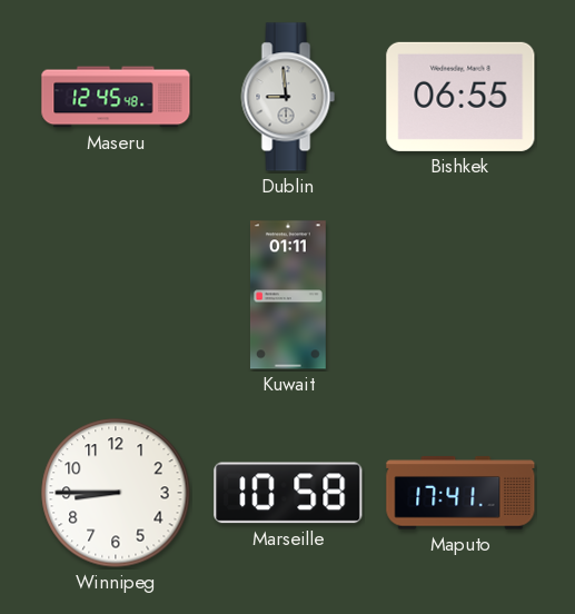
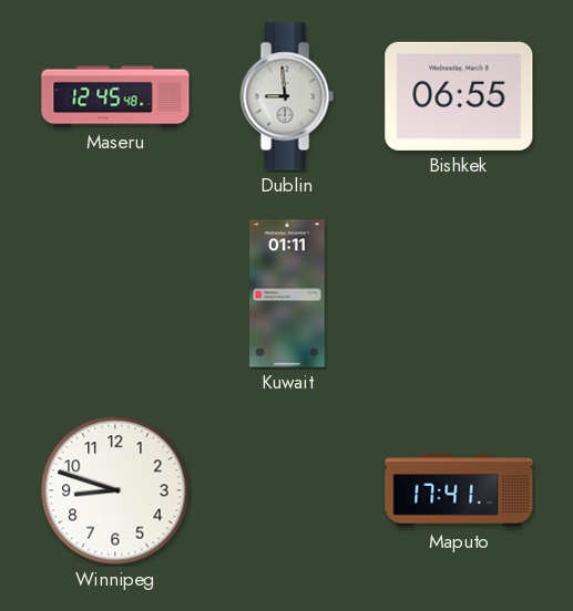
Winnipeg: 8:45 -> 8:48 (115, 490)
Marseille: 10:58 -> none (288, 493)
